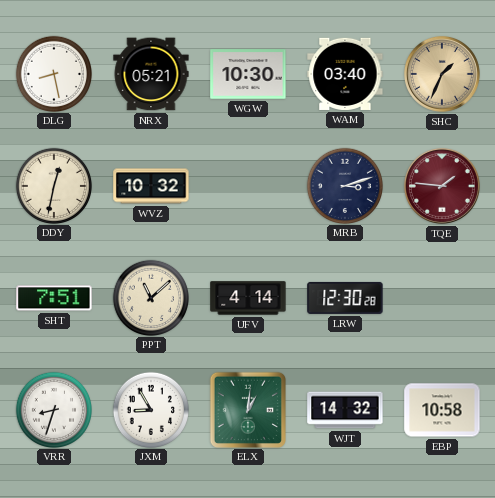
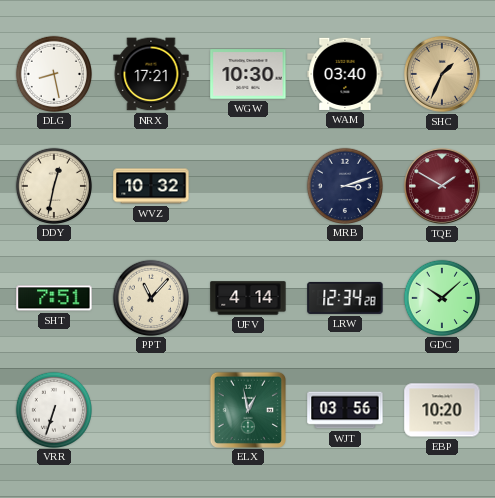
NRX: 05:21 -> 17:21 (151, 74)
TQE: 1:46 -> 1:50 (442, 186)
PPT: 11:08 -> 11:07 (150, 297)
LRW: 12:30 -> 12:34 (345, 298)
GDC: none -> 10:08 (441, 297)
VRR: 8:33 -> 6:33 (53, 409)
JXM: 8:55 -> none (150, 409)
ELX: 1:01 -> 12:58 (247, 409)
WJT: 14:32 -> 03:56 (345, 410)
EBP: 10:58 -> 10:20 (442, 410)
